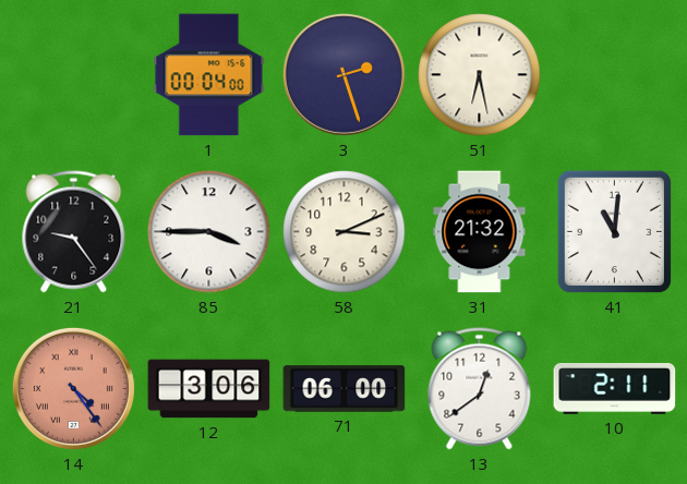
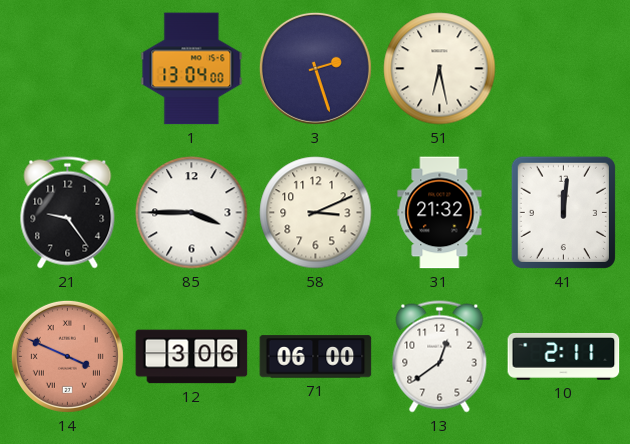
1: 00:04 -> 13:04 (192, 69)
41: 11:01 -> 12:01 (563, 212)
14: 4:24 -> 3:49 (67, 356)
